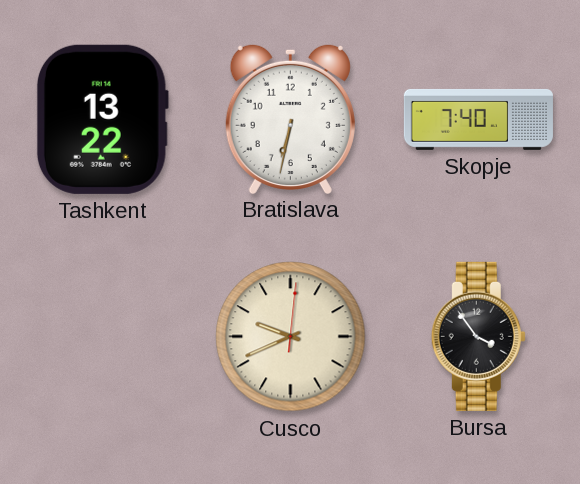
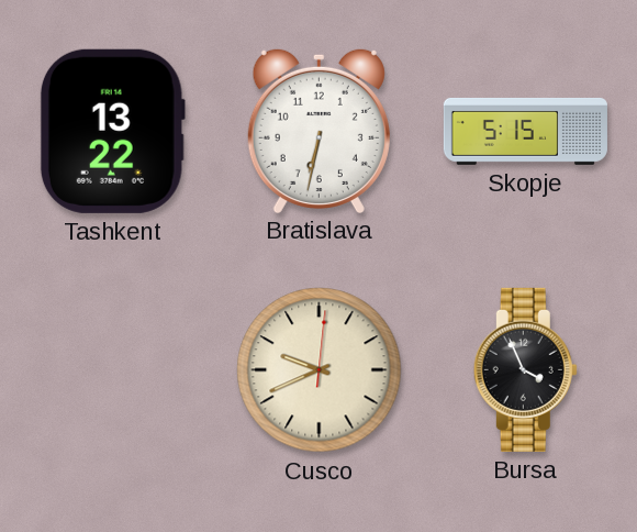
Skopje: 7:40 -> 5:15 (525, 131)
Bursa: 3:54 -> 3:56 (525, 369)
